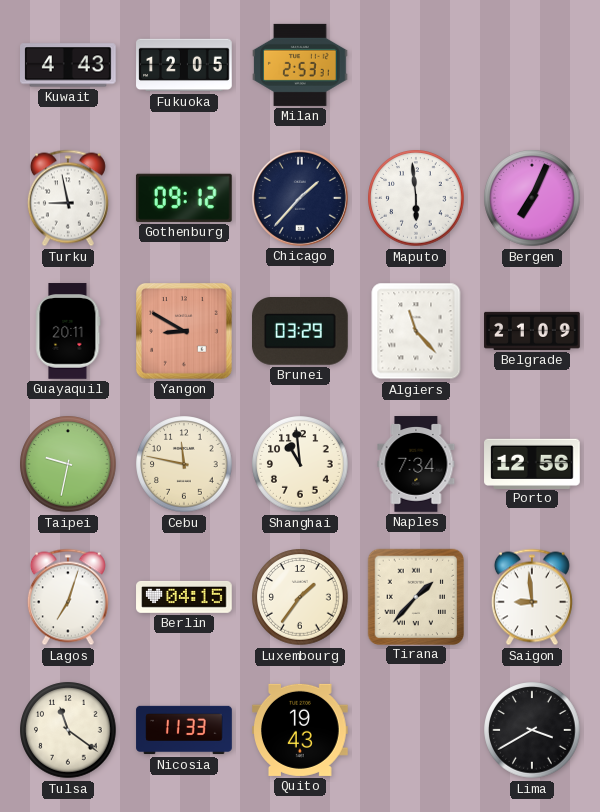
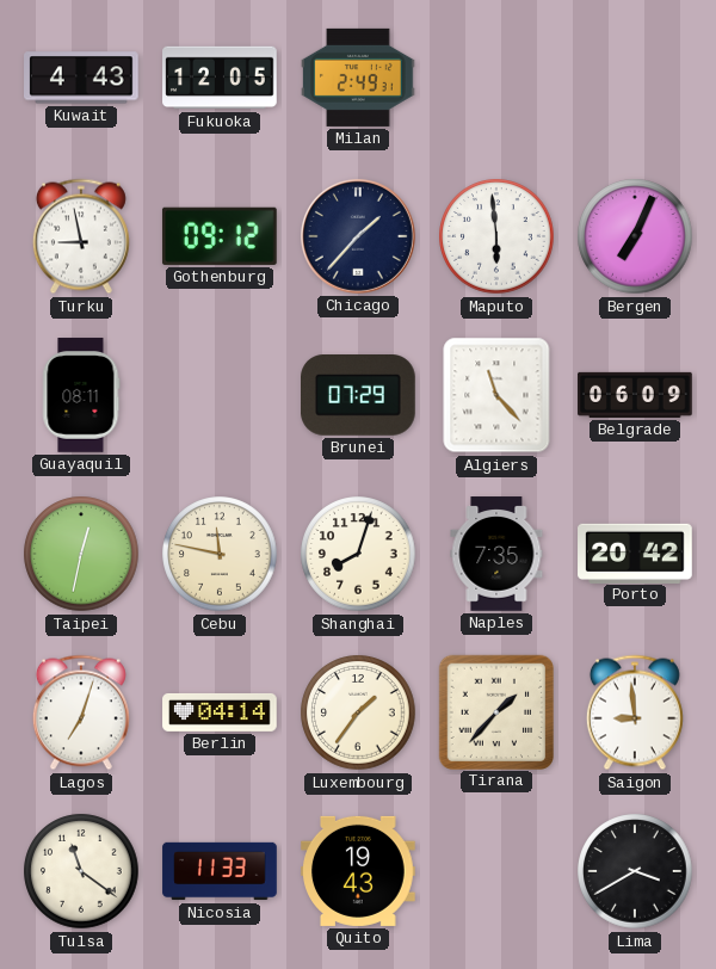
Milan: 2:53 -> 2:49 (359, 78)
Guayaquil: 20:11 -> 08:11 (81, 395)
Yangon: 8:50 -> none (185, 332)
Brunei: 03:29 -> 07:29 (359, 396)
Belgrade: 21:09 -> 06:09 (635, 395)
Taipei: 9:32 -> 12:32 (81, 554)
Shanghai: 10:59 -> 8:03 (358, 554)
Naples: 7:34 -> 7:35 (496, 554)
Porto: 12:56 -> 20:42 (635, 553)
Berlin: 04:15 -> 04:14 (220, 712)
